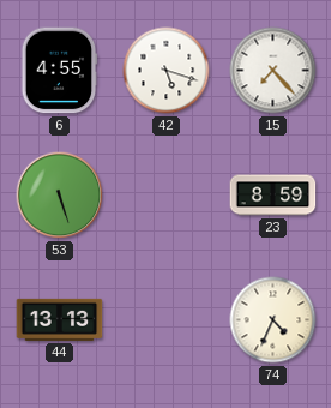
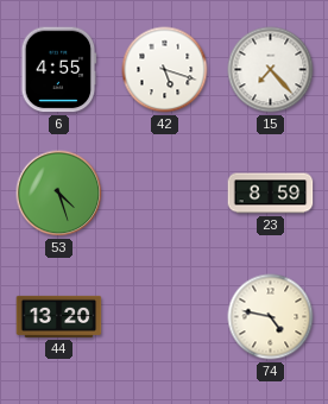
53: 5:27 -> 4:27 (59, 194)
44: 13:13 -> 13:20 (59, 316)
74: 4:34 -> 4:47 (271, 317)
